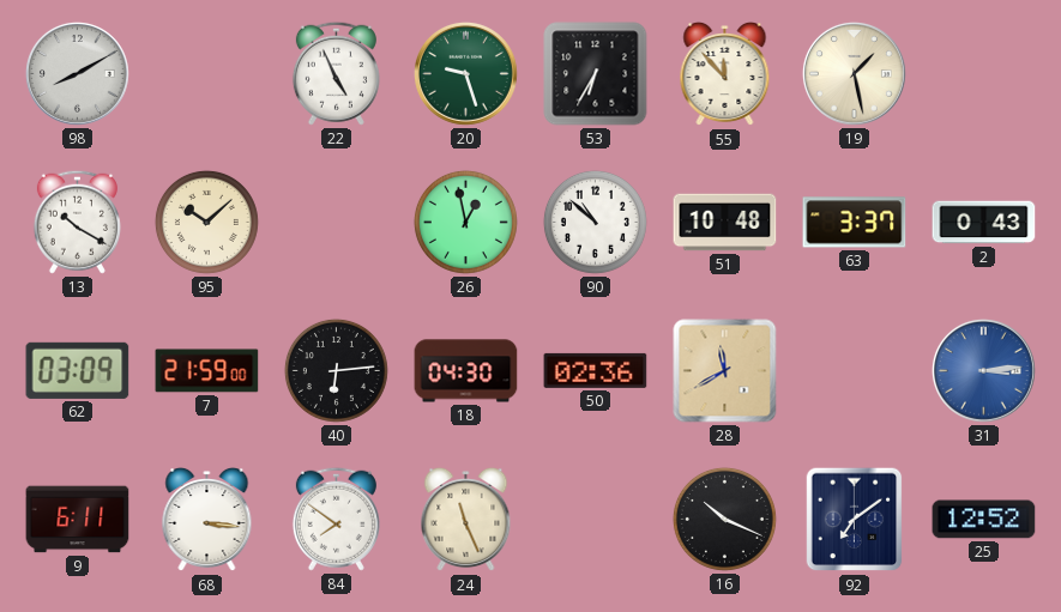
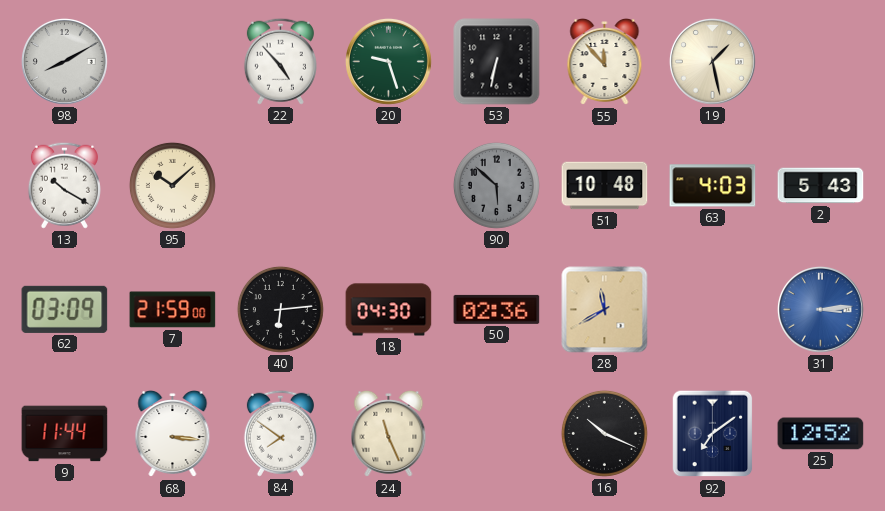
22: 4:56 -> 4:53 (280, 61)
53: 6:35 -> 6:32 (497, 62)
26: 12:58 -> none (465, 222)
90: 10:52 -> 5:52 (496, 185)
90 dial: white -> grey (496, 185)
63: 3:37 -> 4:03 (713, 186)
2: 0:43 -> 5:43 (821, 186)
9: 6:11 -> 11:44 (65, 434)
